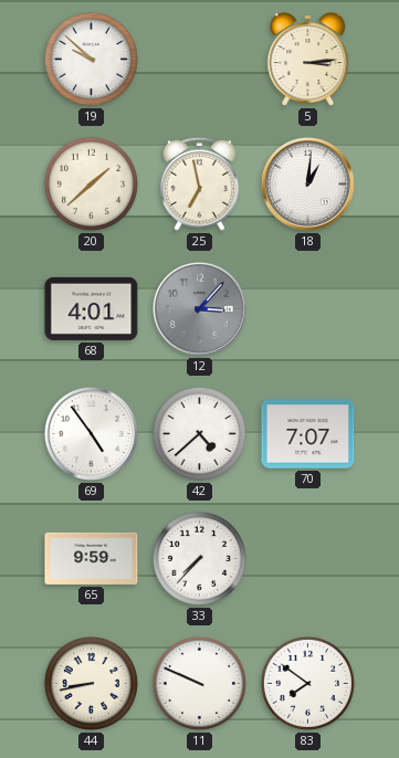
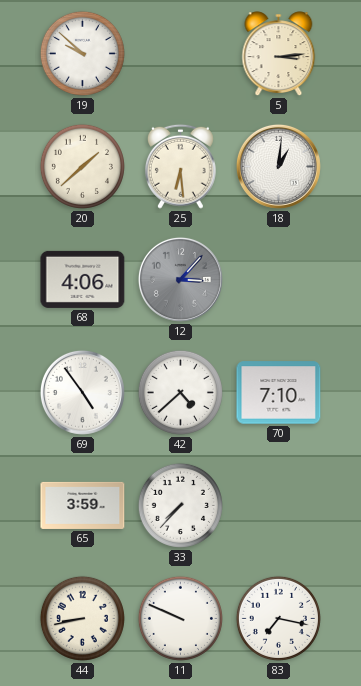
25: 6:58 -> 6:29 (180, 166)
68: 4:01 -> 4:06 (83, 279)
70: 7:07 -> 7:10 (279, 393)
65: 9:59 -> 3:59 (83, 505)
83: 7:51 -> 7:17 (278, 618)
